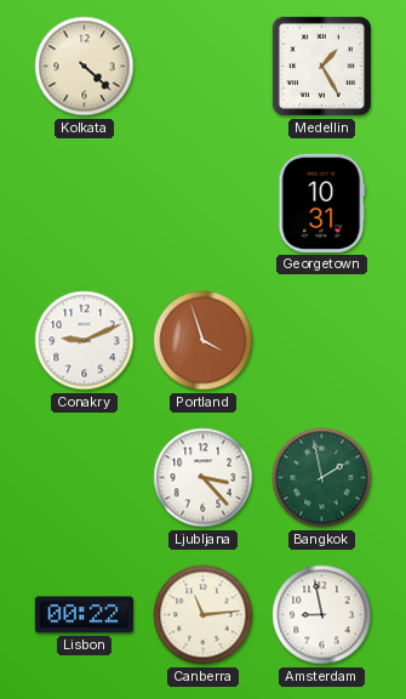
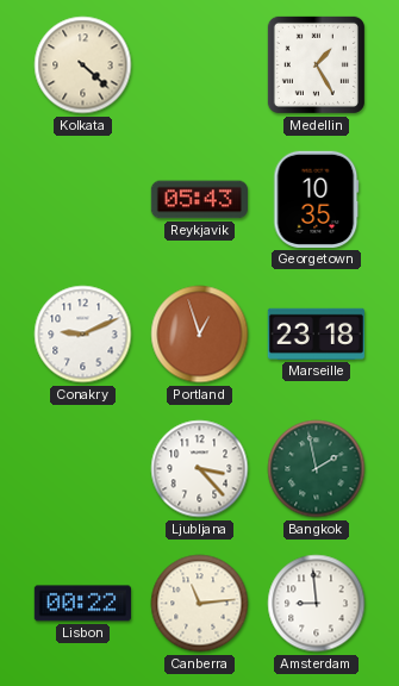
Reykjavik: none -> 05:43 (199, 200)
Georgetown: 10:31 -> 10:35 (317, 199)
Portland: 3:57 -> 12:57 (200, 335)
Marseille: none -> 23:18 (316, 333)
Amsterdam: 8:58 -> 8:59 (317, 604)
